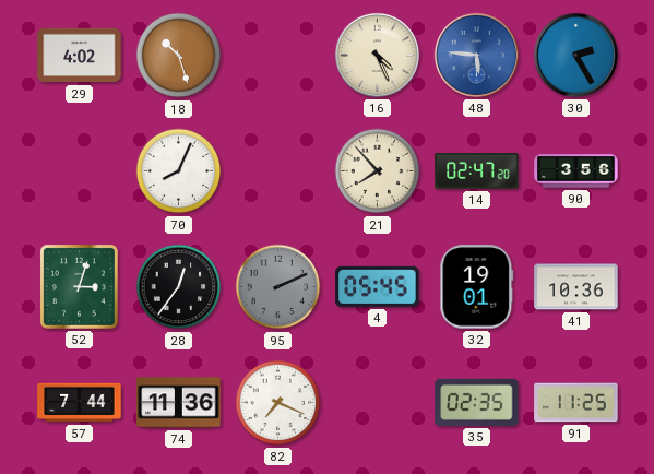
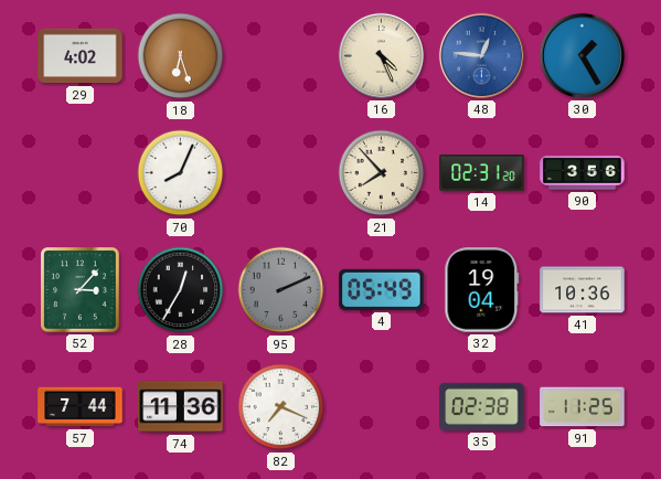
18: 10:27 -> 6:27 (181, 56)
48: 5:46 -> 12:46 (481, 55)
30: 2:25 -> 1:25 (582, 55)
14: 02:47 -> 02:31 (482, 172)
52: 3:03 -> 3:07 (81, 290)
28: 12:36 -> 12:35 (181, 290)
4: 05:45 -> 05:49 (382, 289)
32: 19:01 -> 19:04 (482, 290)
35: 02:35 -> 02:38 (482, 406)
